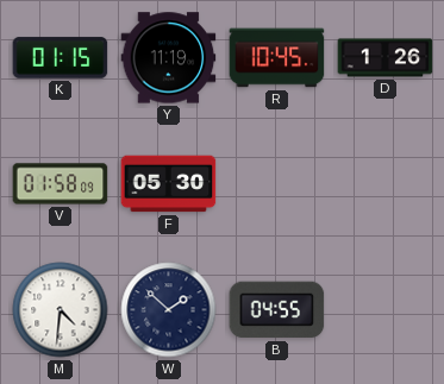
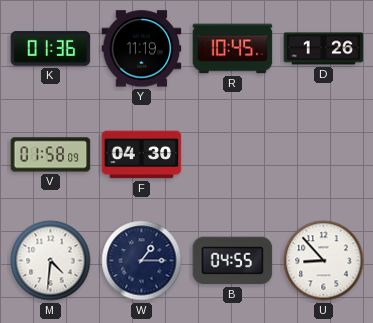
K: 01:15 -> 01:36 (51, 49)
F: 05:30 -> 04:30 (142, 155)
W: 1:52 -> 1:15 (142, 261)
U: none -> 8:53 (324, 261)
